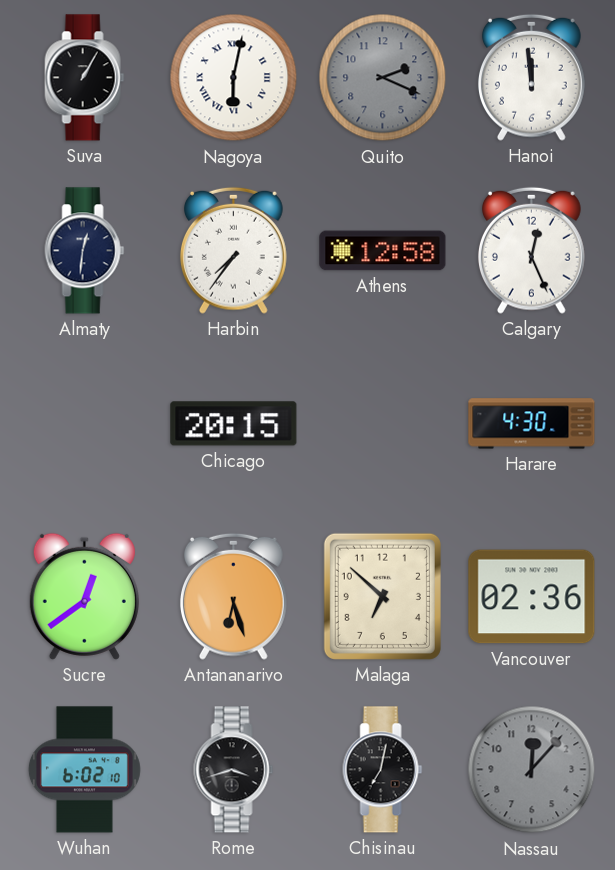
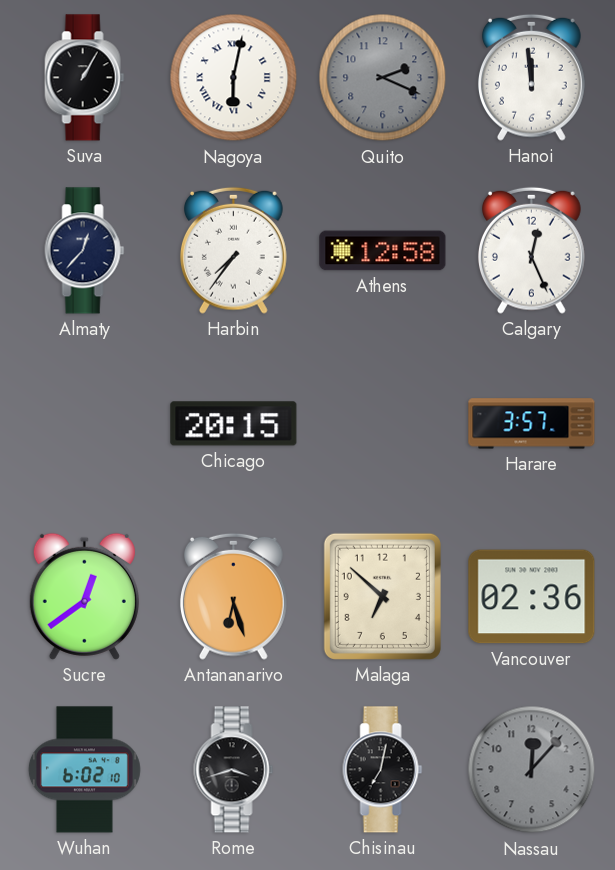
Almaty: 12:31 -> 12:37 (85, 251)
Harare: 4:30 -> 3:57 (532, 424)
